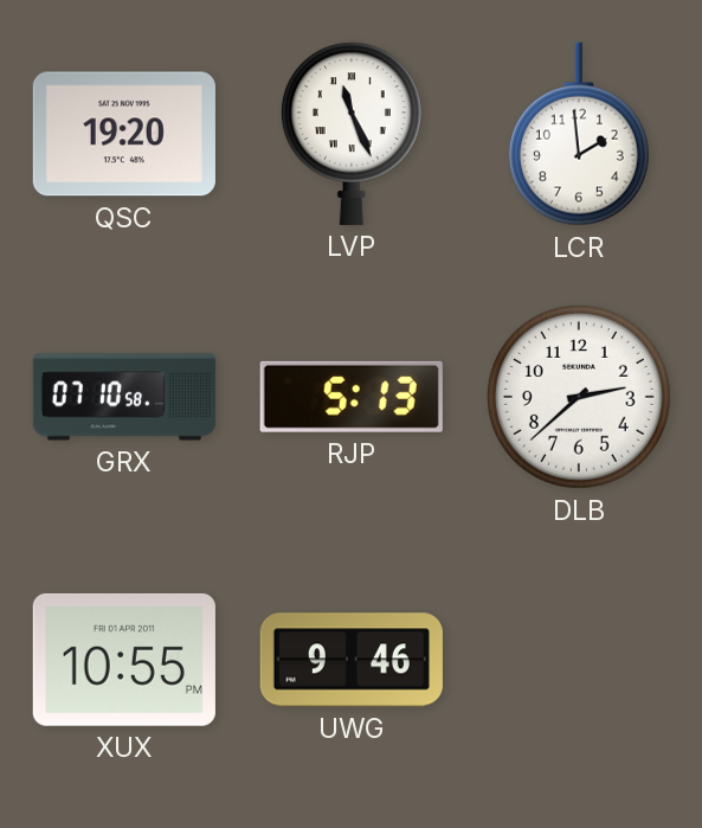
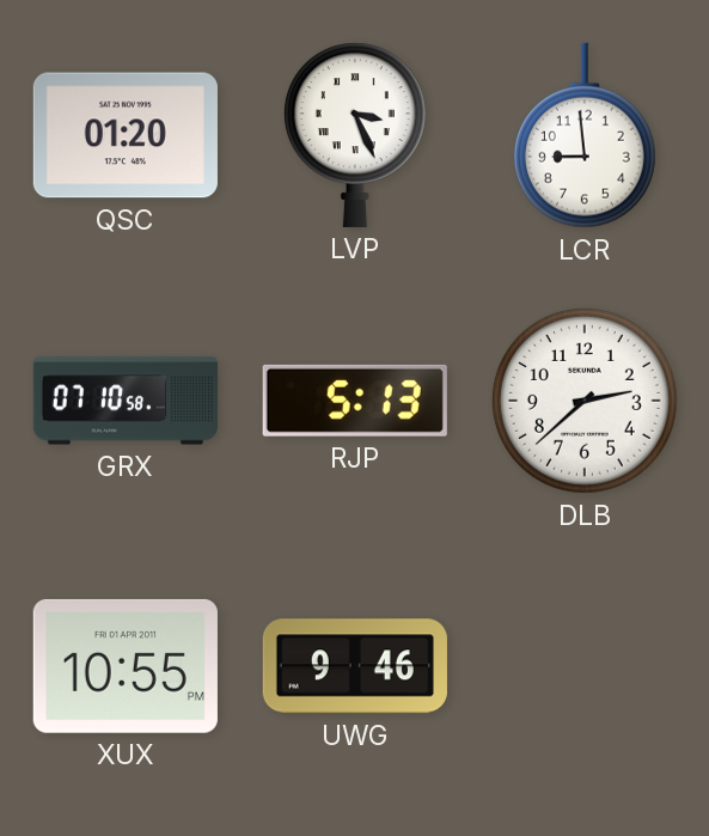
QSC: 19:20 -> 01:20 (126, 135)
LVP: 11:26 -> 3:26 (355, 135)
LCR: 1:59 -> 8:59 (585, 135)
